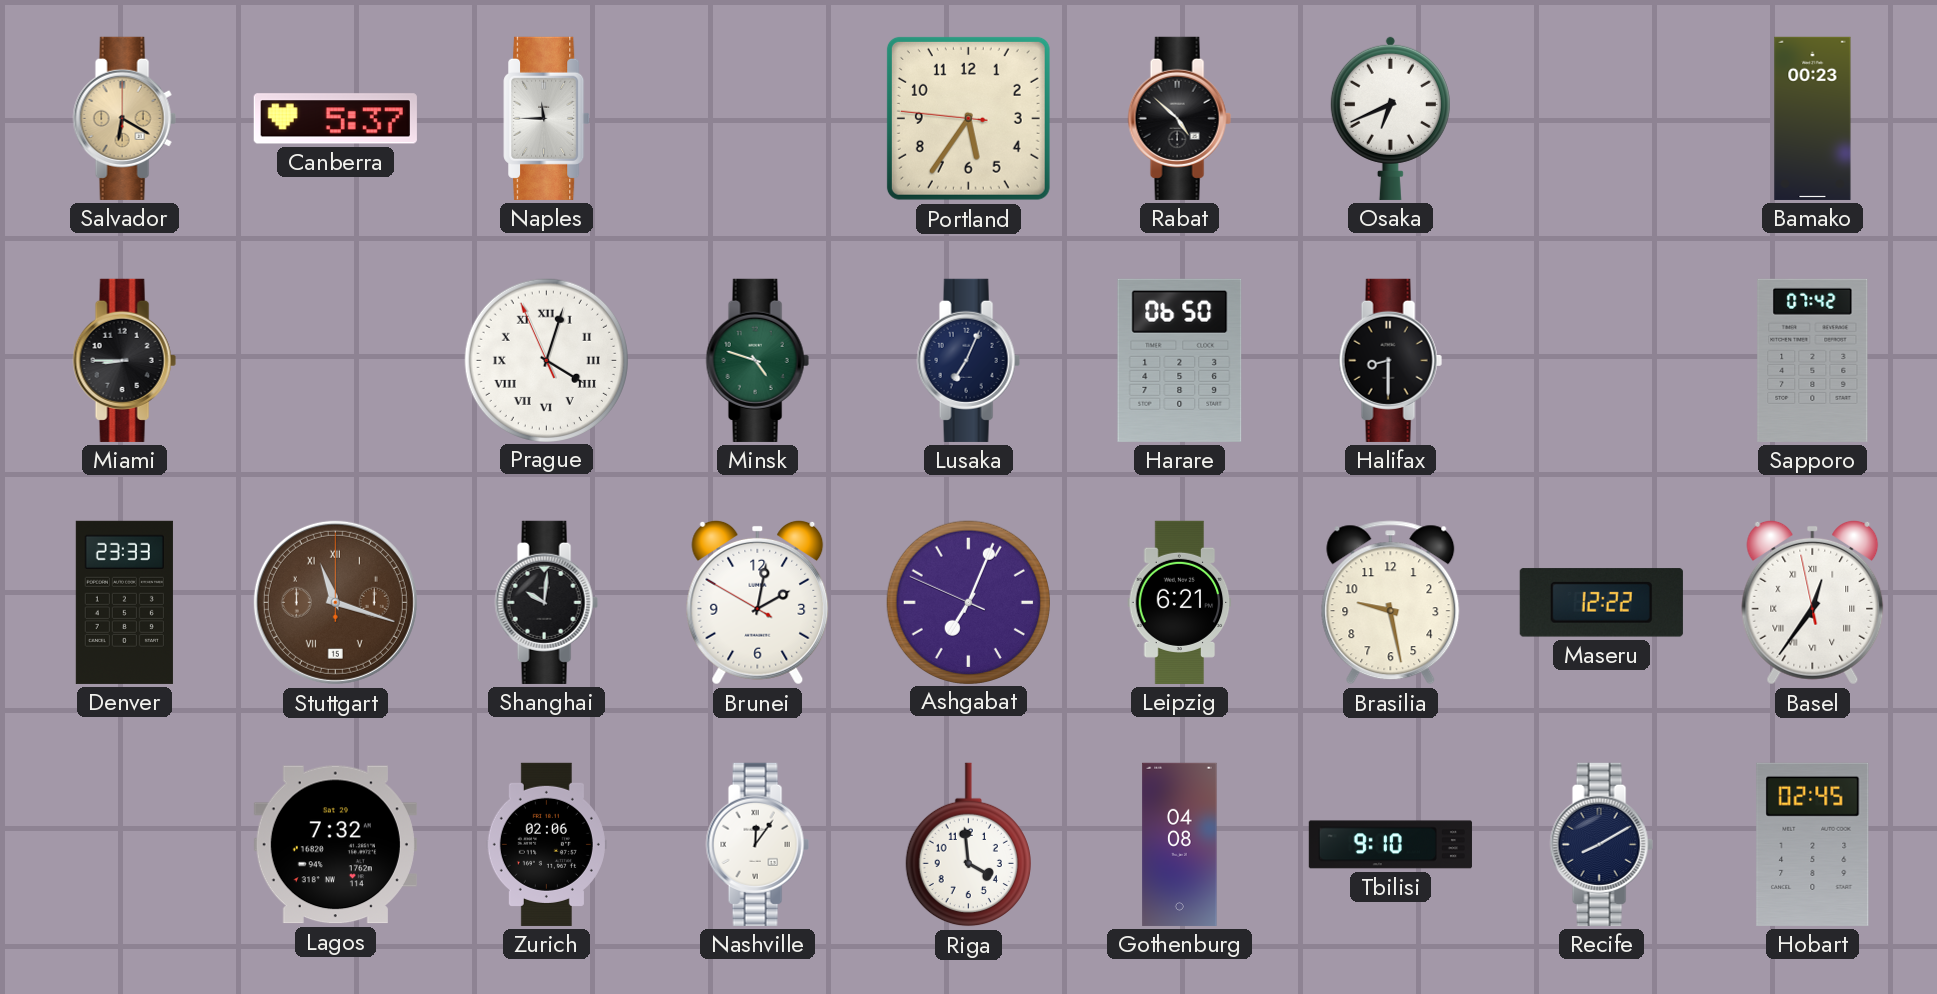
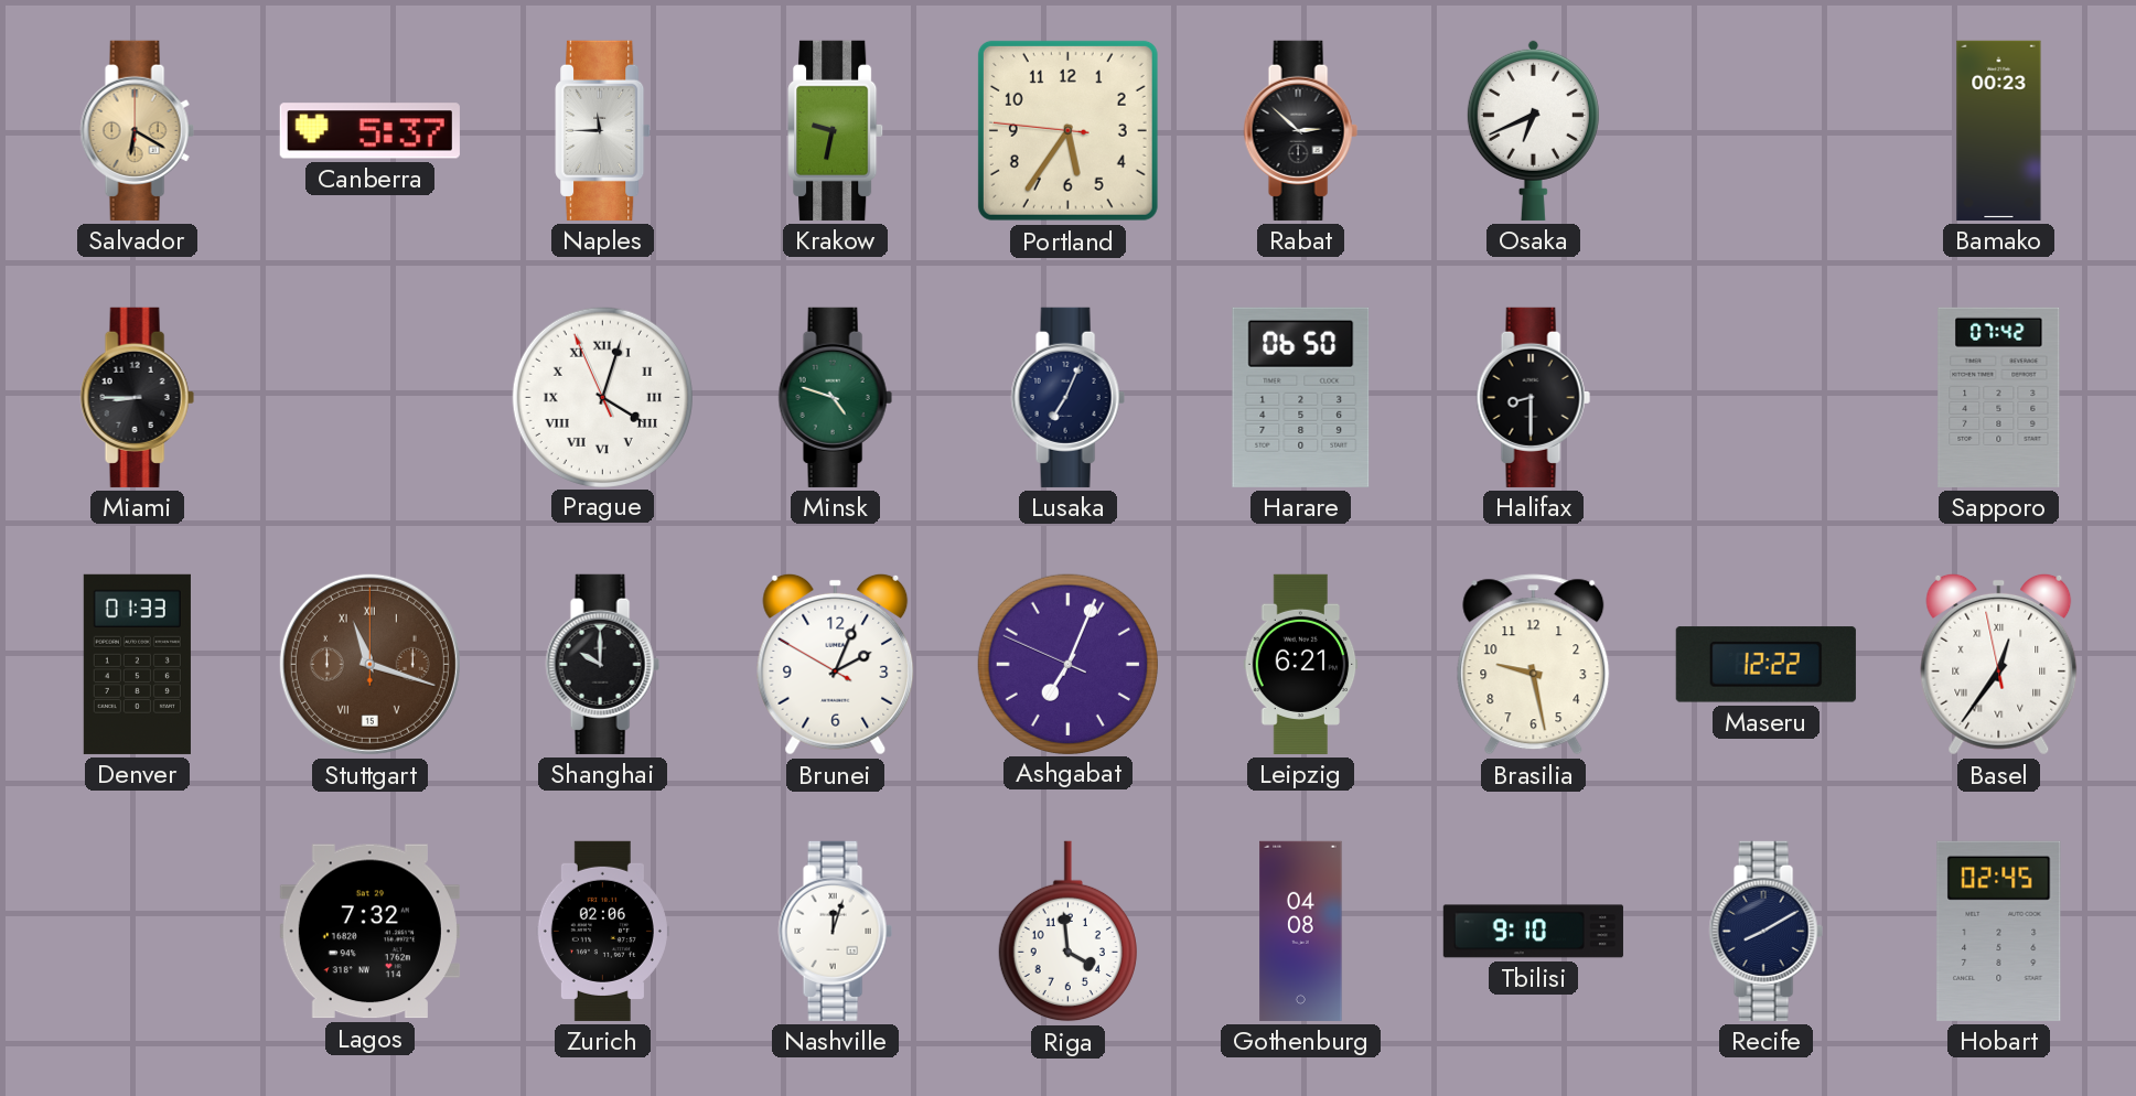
Krakow: none -> 9:32 (836, 130)
Rabat: 4:52 -> 2:52 (1300, 130)
Denver: 23:33 -> 01:33 (137, 664)
Shanghai: 10:01 -> 10:00 (602, 664)
Brunei: 2:01 -> 2:03 (836, 664)
Nashville: 12:06 -> 12:03 (835, 931)
